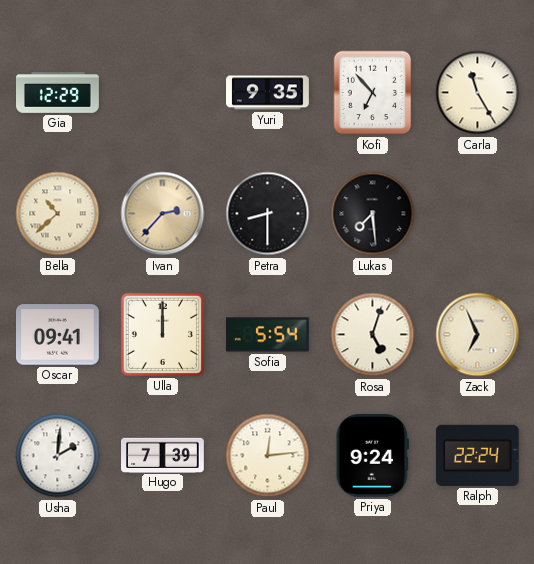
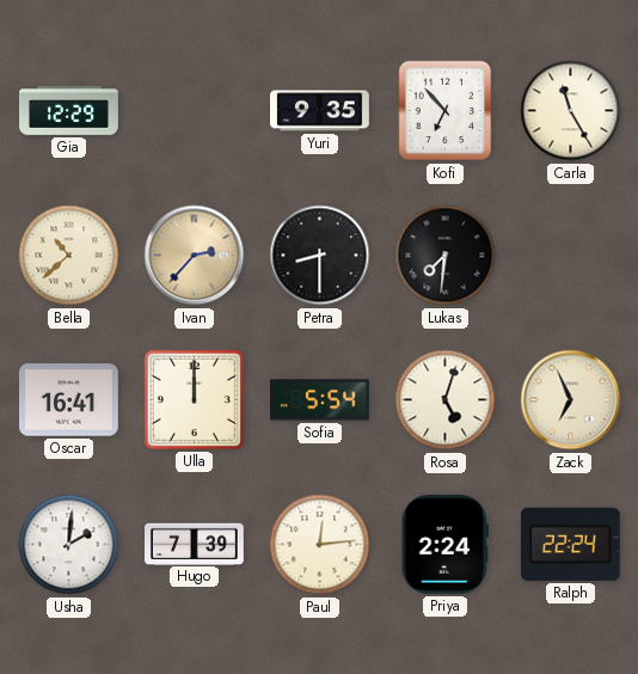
Lukas: 7:29 -> 7:31 (446, 256)
Oscar: 09:41 -> 16:41 (69, 400)
Priya: 9:24 -> 2:24 (444, 544)
